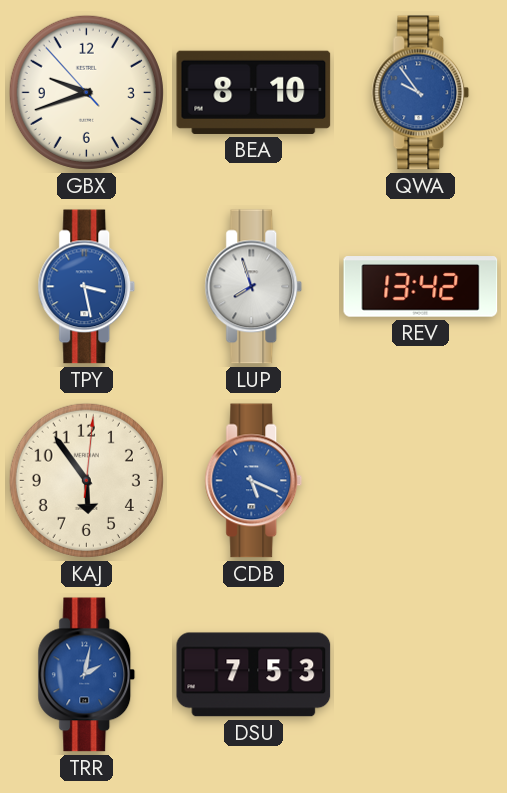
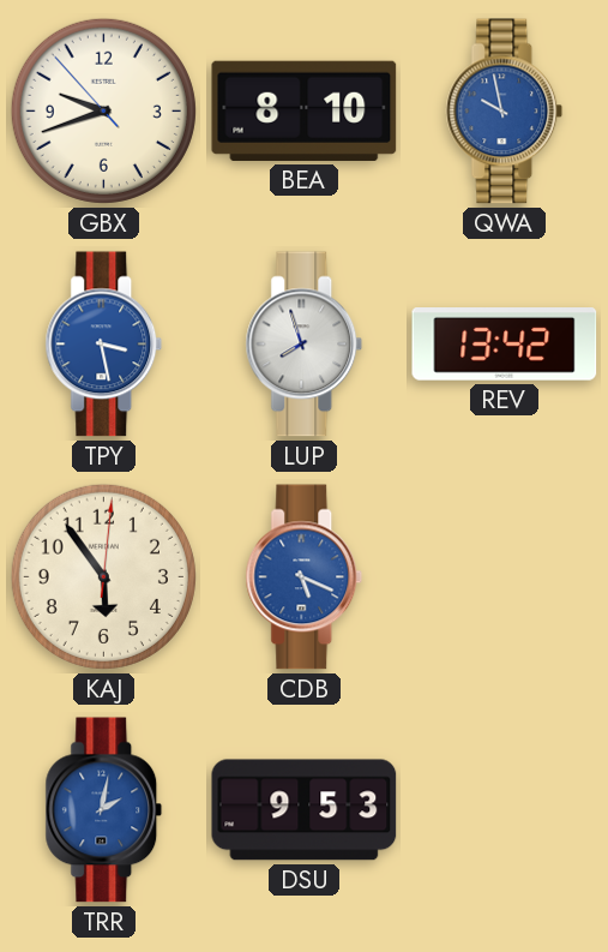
QWA: 9:54 -> 9:58 (505, 112)
DSU: 7:53 -> 9:53 (305, 810)
